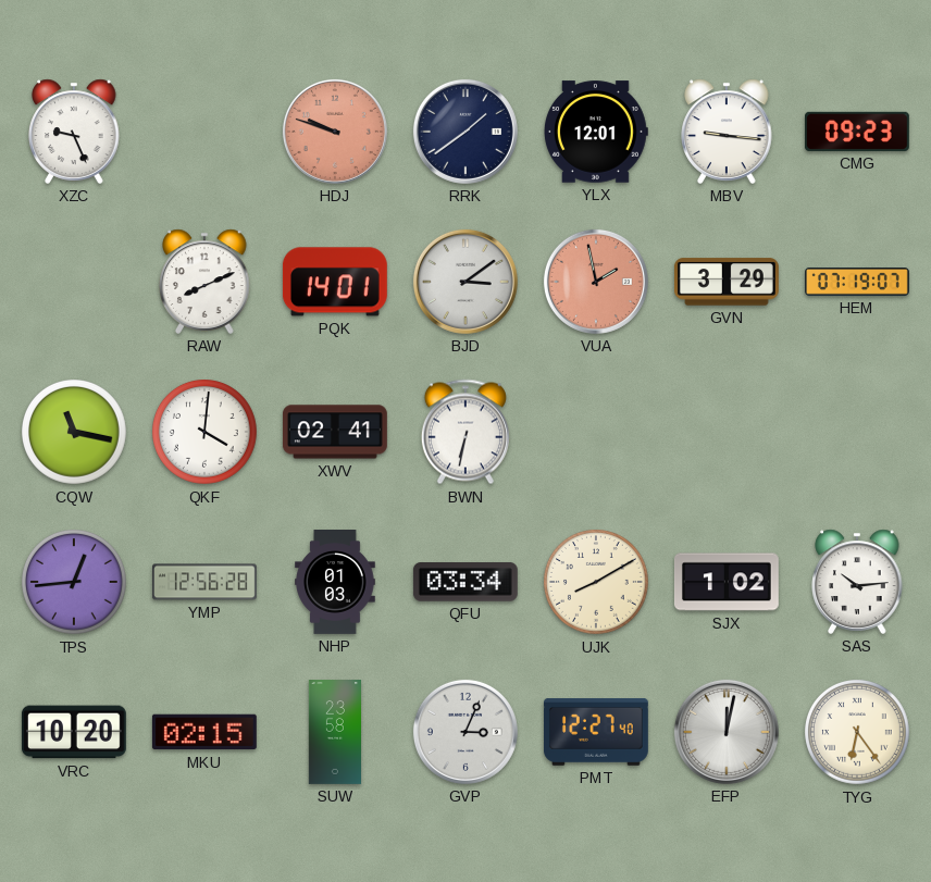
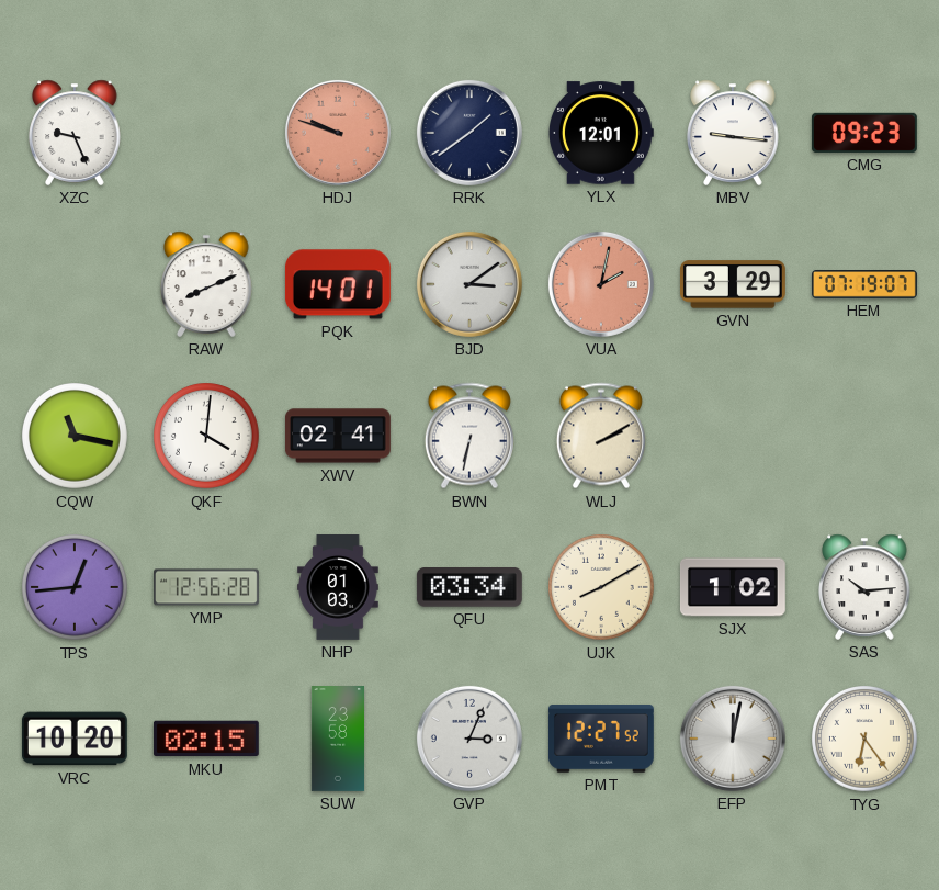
VUA: 1:58 -> 2:02 (601, 284)
WLJ: none -> 2:10 (601, 436)
PMT: 12:27:40 -> 12:27:52 (601, 740)
